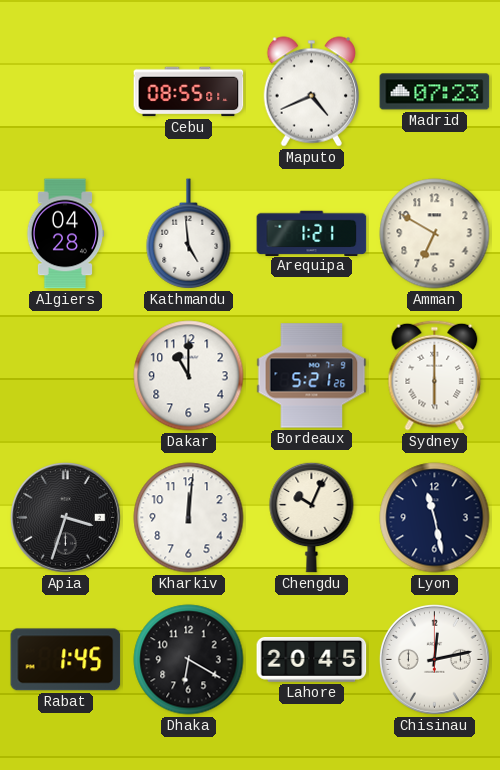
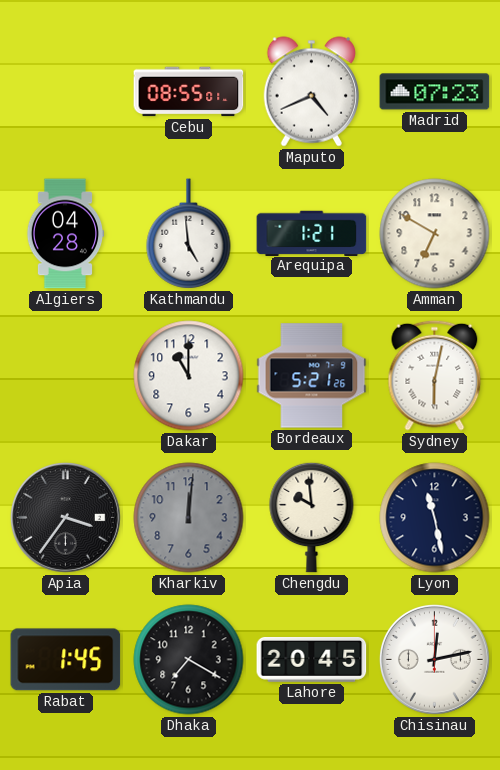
Sydney: 6:00 -> 6:02 (435, 375)
Apia: 3:33 -> 3:36 (65, 517)
Kharkiv dial: white -> grey (189, 518)
Chengdu: 10:04 -> 9:59 (312, 517)
Dhaka: 6:20 -> 7:20 (189, 660)
